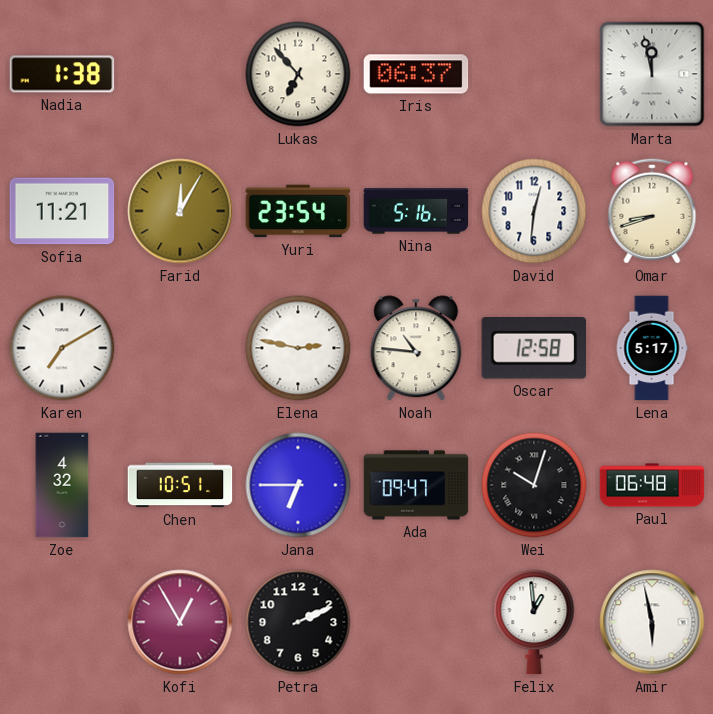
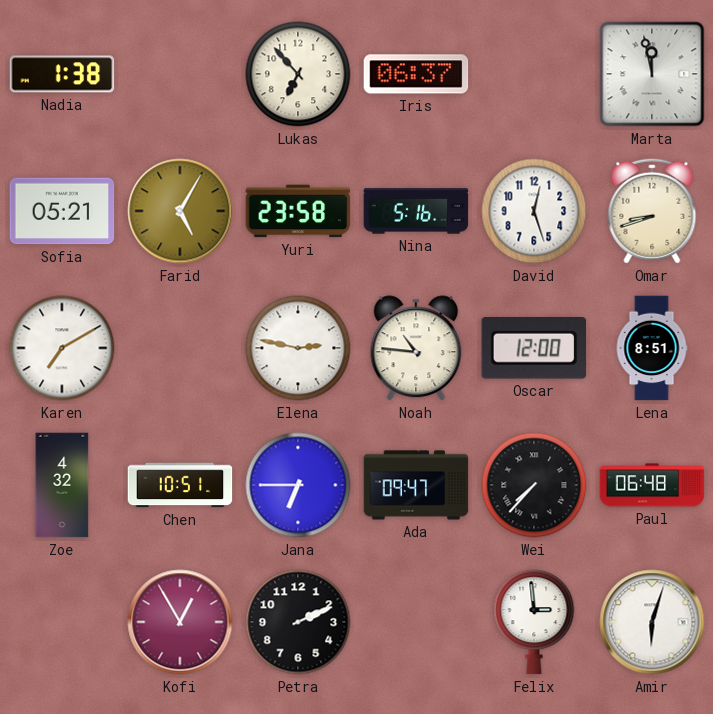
Sofia: 11:21 -> 05:21 (62, 211)
Farid: 12:05 -> 5:05 (180, 211)
Yuri: 23:54 -> 23:58 (298, 211)
David: 12:31 -> 12:27 (534, 211)
Oscar: 12:58 -> 12:00 (533, 348)
Lena: 5:17 -> 8:51 (652, 348)
Wei: 10:03 -> 7:37 (534, 485)
Felix: 12:59 -> 2:59 (534, 622)
Amir: 5:58 -> 6:03 (652, 622)
